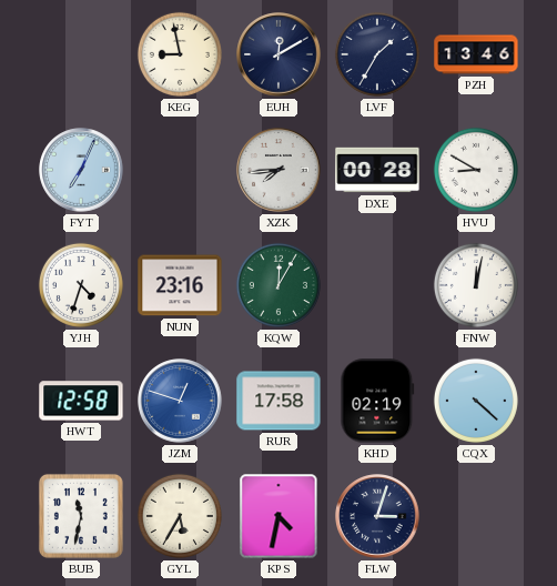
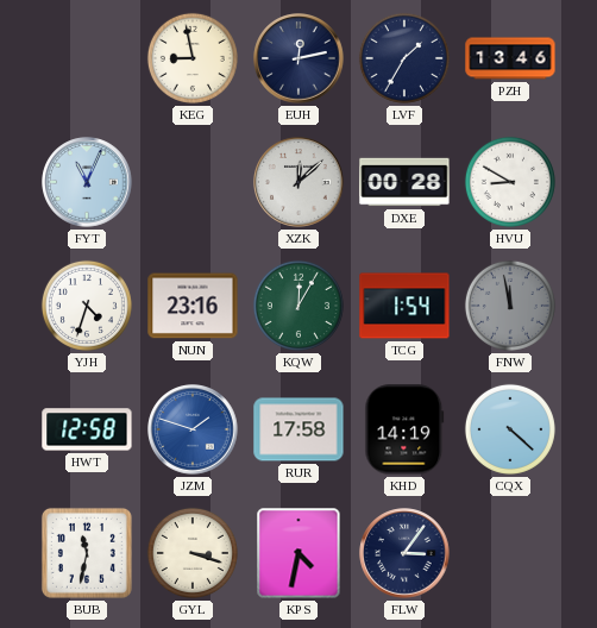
EUH: 12:10 -> 12:13 (298, 58)
FYT: 7:04 -> 11:04 (87, 182)
XZK: 7:44 -> 12:08 (298, 182)
TCG: none -> 1:54 (404, 306)
FNW: 12:02 -> 11:58 (510, 306)
FNW dial: white -> grey (510, 306)
JZM: 12:48 -> 1:48 (193, 429)
KHD: 02:19 -> 14:19 (404, 429)
GYL: 5:35 -> 3:18 (193, 553)
FLW: 3:03 -> 3:06 (404, 553)
